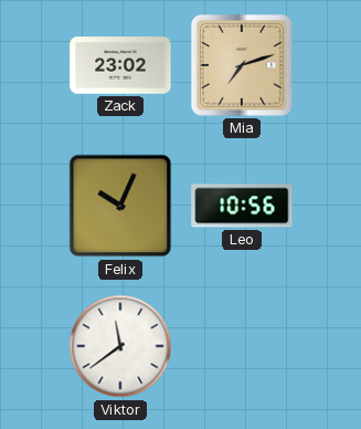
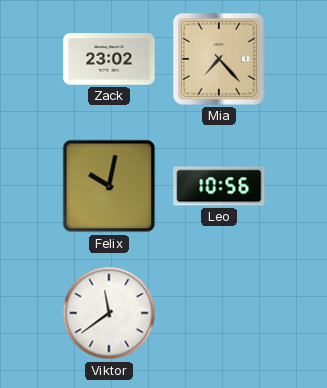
Mia: 7:12 -> 7:23 (219, 59)
Felix: 10:04 -> 10:02 (109, 186)
